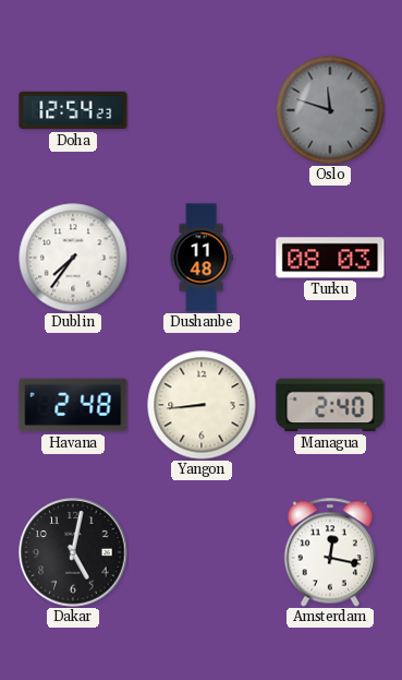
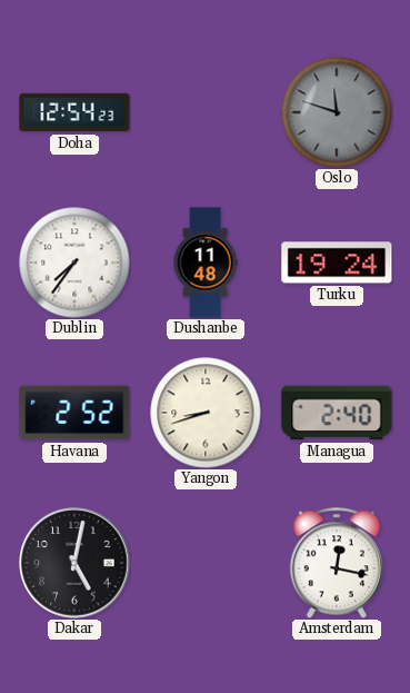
Turku: 08:03 -> 19:24 (337, 263)
Havana: 2:48 -> 2:52 (74, 413)
Yangon: 8:44 -> 8:42 (206, 413)
